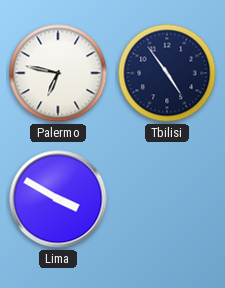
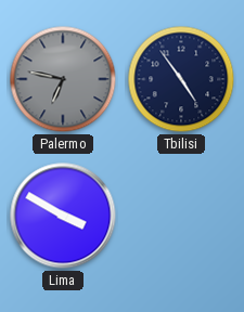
Palermo dial: white -> grey (63, 79)
